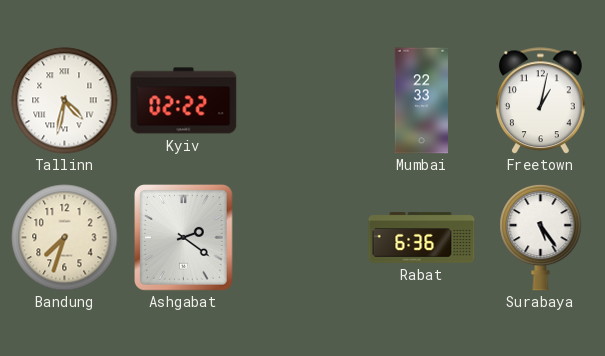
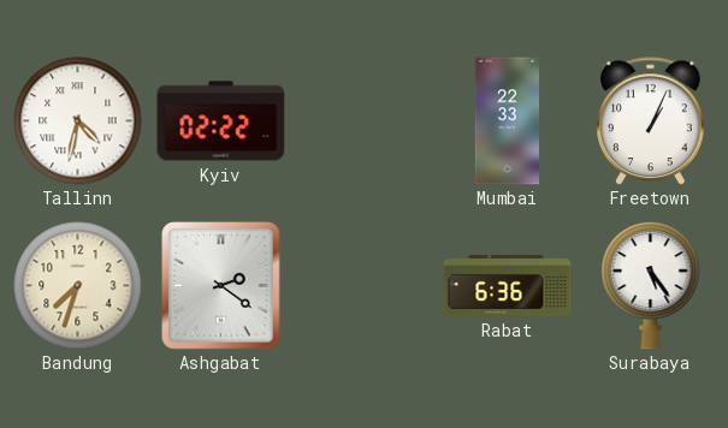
Freetown: 1:02 -> 1:04 (651, 121)
